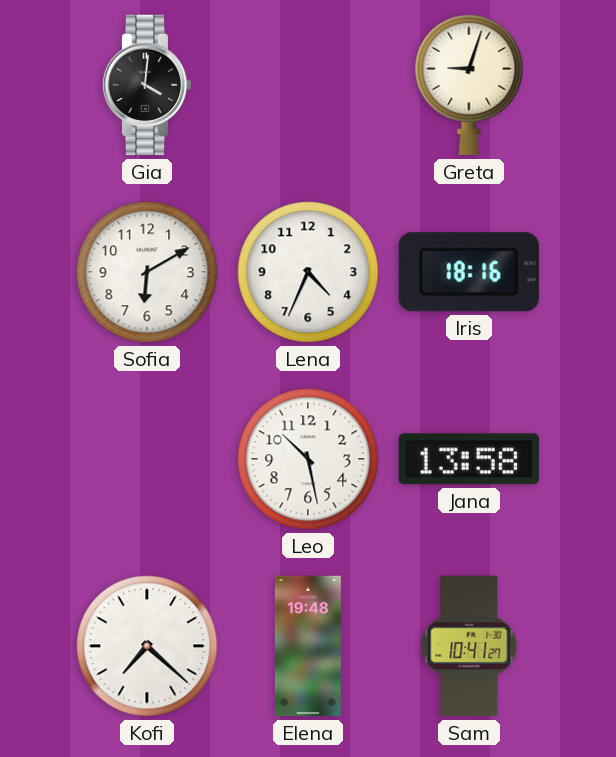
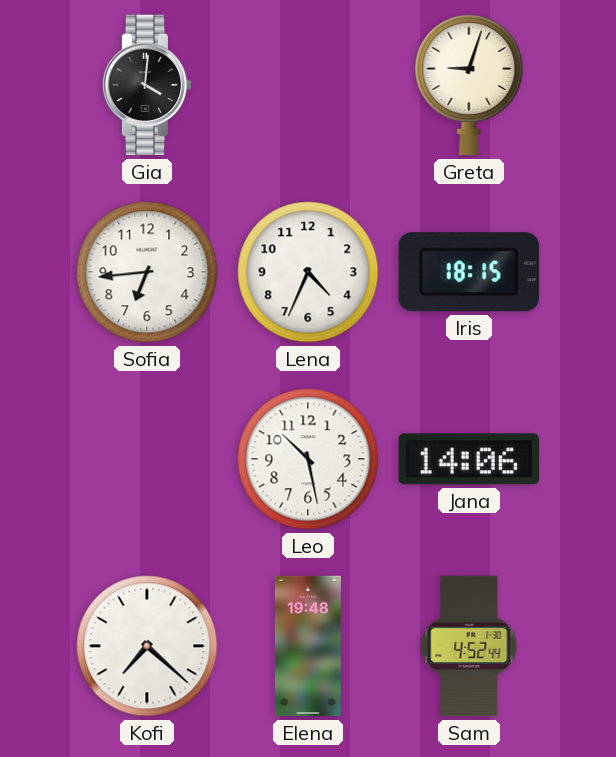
Sofia: 6:10 -> 6:44 (147, 272)
Iris: 18:16 -> 18:15 (469, 272)
Jana: 13:58 -> 14:06 (469, 459)
Sam: 10:41 -> 4:52 (469, 646)
